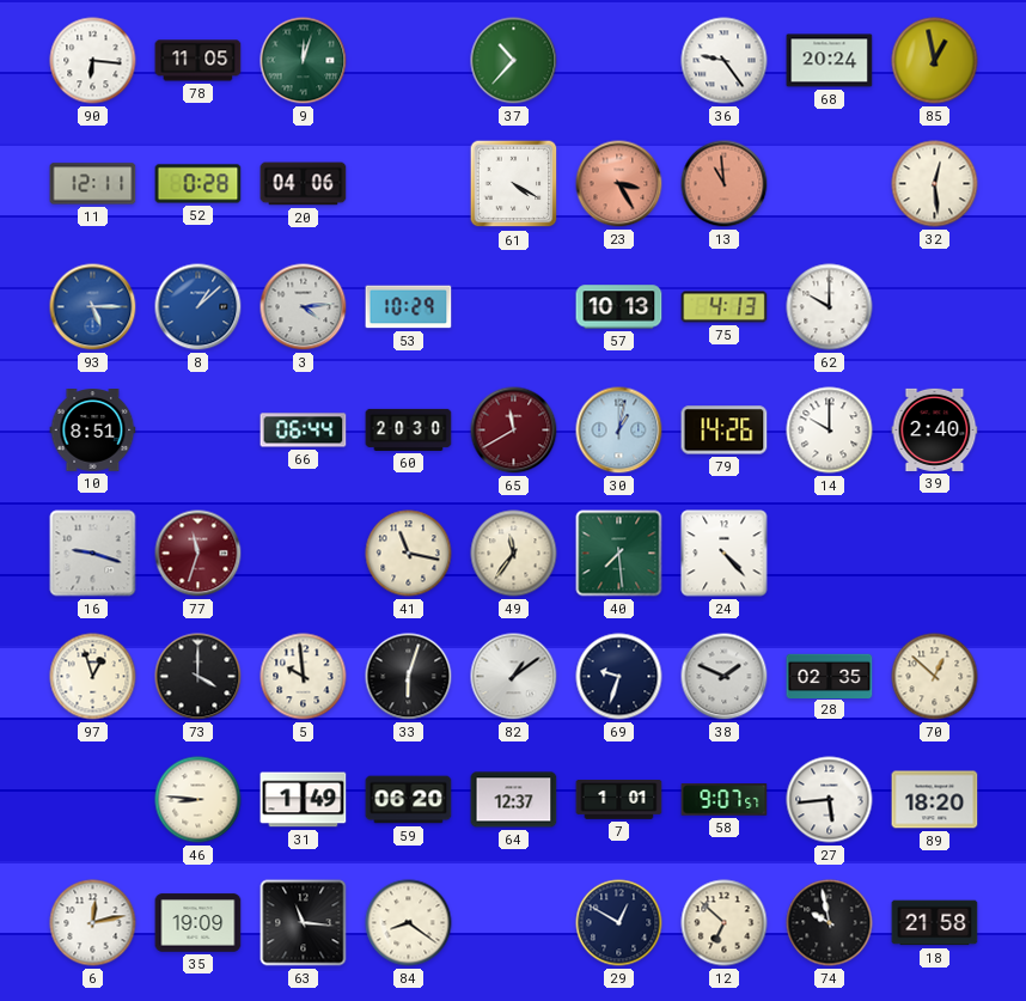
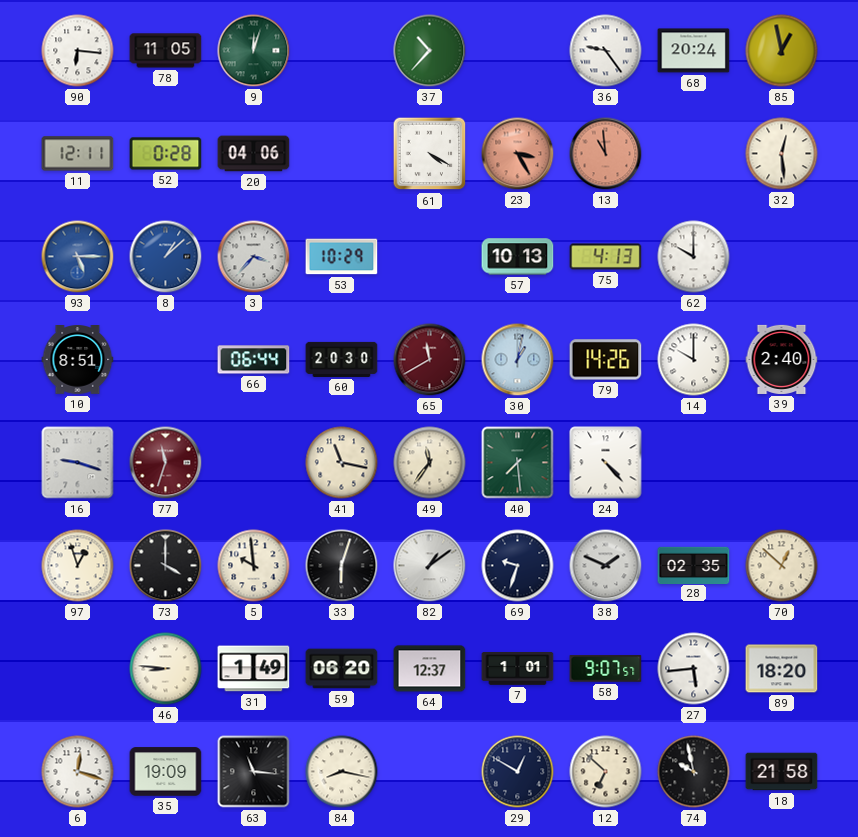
3: 4:14 -> 3:37 (254, 257)
6: 12:13 -> 12:18 (78, 772)
84: 8:21 -> 8:17 (342, 772)
